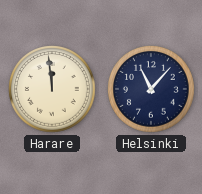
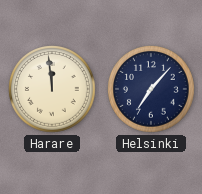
Helsinki: 11:07 -> 7:07 (152, 90)
